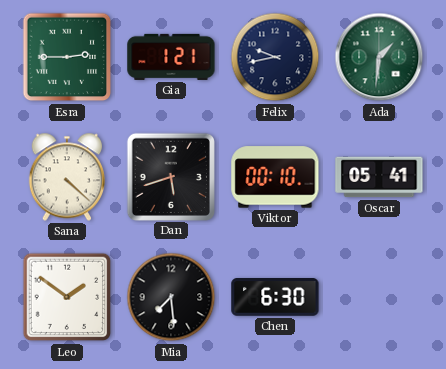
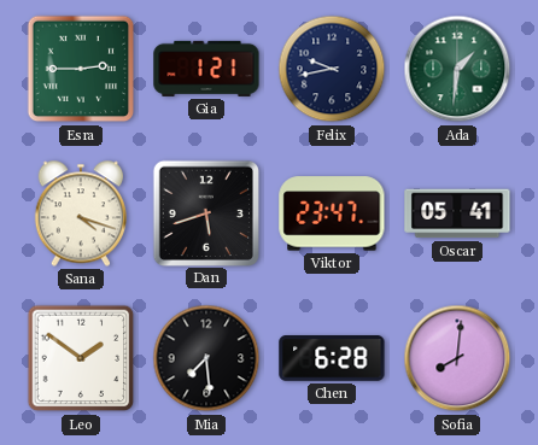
Sana: 4:22 -> 4:18 (80, 213)
Viktor: 00:10 -> 23:47 (332, 213)
Chen: 6:30 -> 6:28 (332, 359)
Sofia: none -> 8:01 (457, 358)
